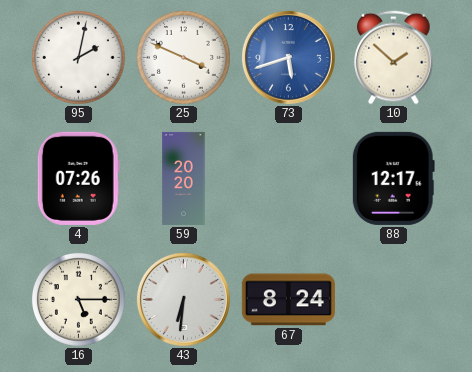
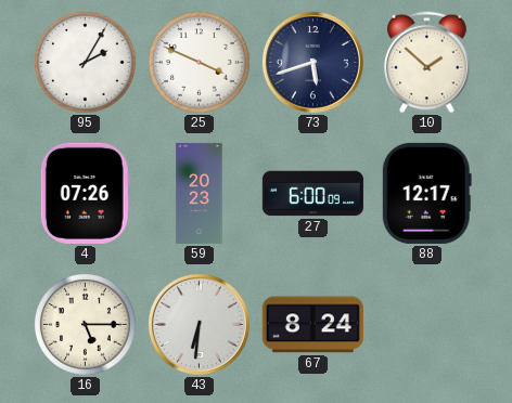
95: 2:02 -> 2:05 (85, 62)
73 dial: blue -> navy (312, 62)
59: 20:20 -> 20:23 (200, 193)
27: none -> 6:00 (312, 194)
